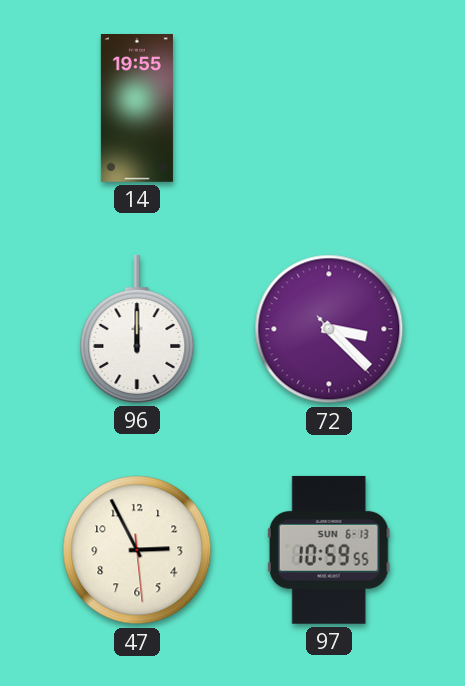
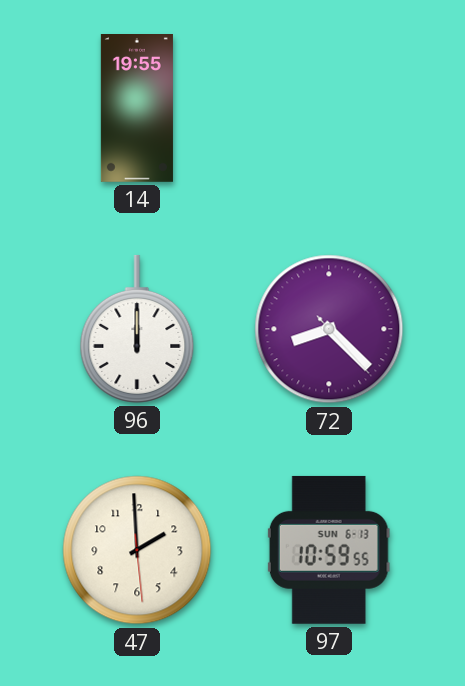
72: 3:22 -> 8:22 (329, 329)
47: 2:55 -> 1:59 (137, 550)
